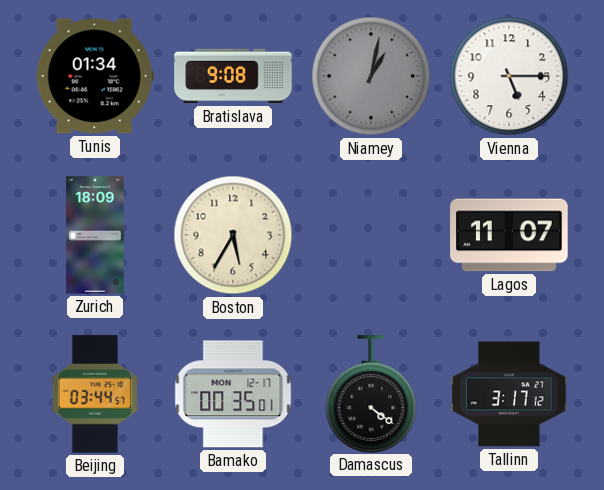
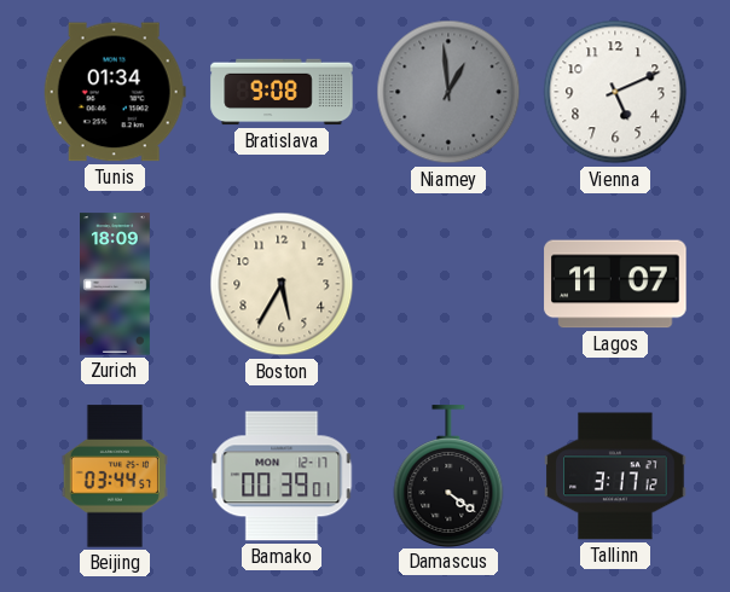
Niamey: 1:02 -> 12:59 (448, 92)
Vienna: 5:15 -> 5:11 (615, 92)
Bamako: 00:35 -> 00:39 (282, 476)
